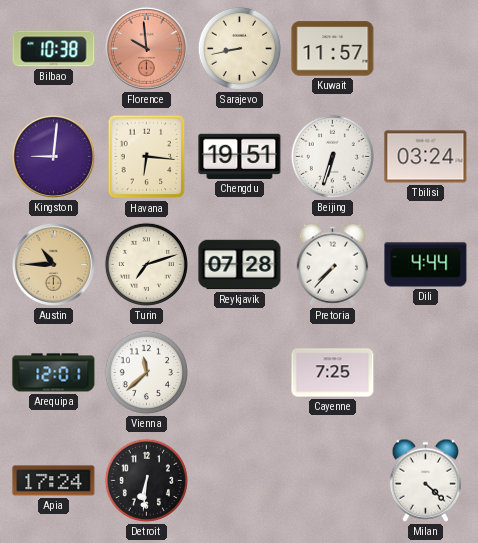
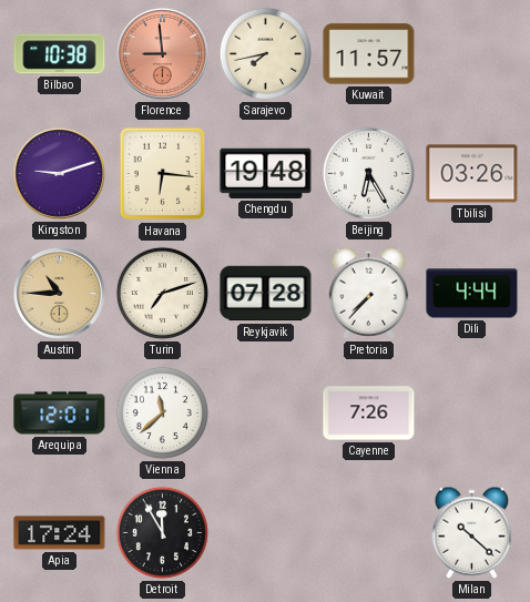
Florence: 9:59 -> 8:59 (162, 53)
Sarajevo: 8:43 -> 7:43 (265, 53)
Kingston: 9:01 -> 9:12 (59, 173)
Chengdu: 19:51 -> 19:48 (266, 173)
Beijing: 6:33 -> 6:25 (368, 173)
Tbilisi: 03:24 -> 03:26 (472, 174)
Cayenne: 7:25 -> 7:26 (369, 414)
Detroit: 6:31 -> 11:55 (162, 532)
Milan: 4:22 -> 10:22 (472, 532)
